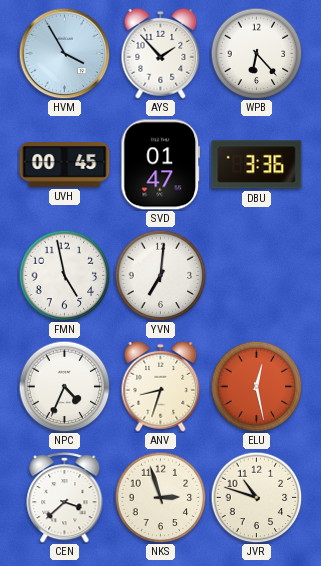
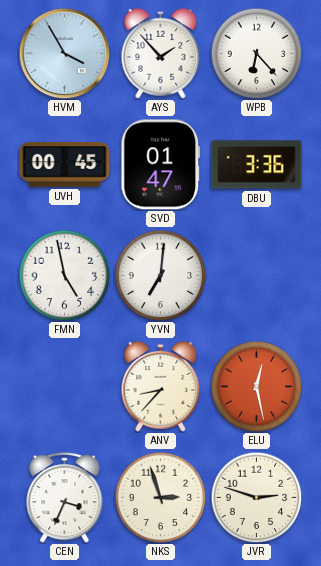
NPC: 4:34 -> none (64, 386)
ANV: 8:33 -> 8:37 (161, 386)
CEN: 3:38 -> 3:34 (65, 497)
JVR: 10:48 -> 2:48 (256, 497)
